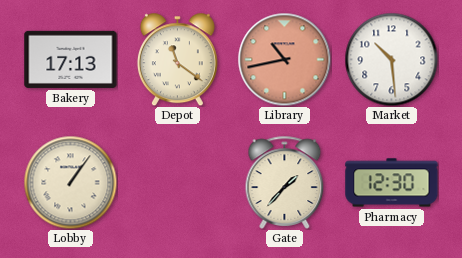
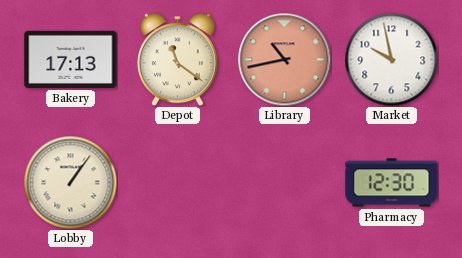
Market: 10:29 -> 9:58 (391, 59)
Gate: 1:37 -> none (285, 182)
